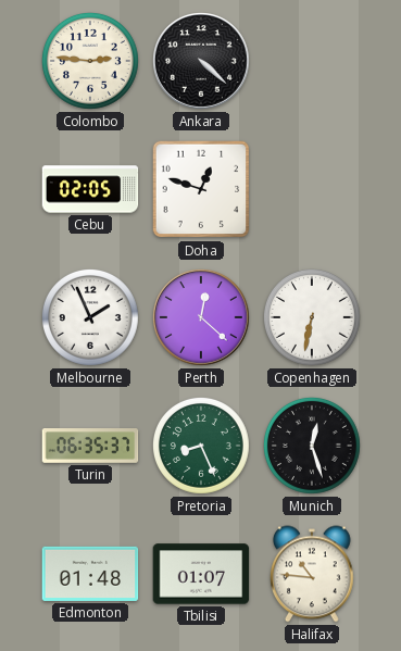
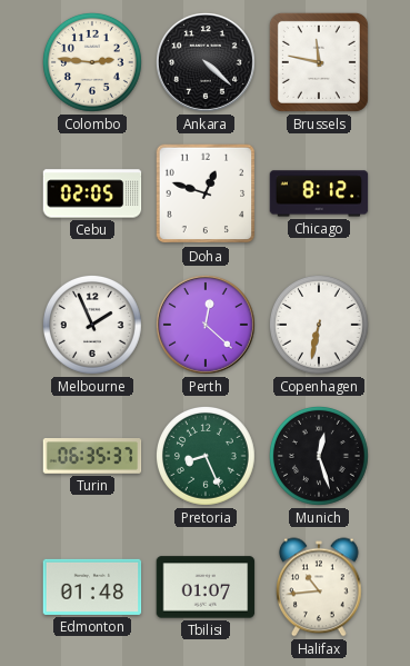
Brussels: none -> 11:47 (319, 62)
Chicago: none -> 8:12 (319, 193)
Halifax: 10:46 -> 10:44 (320, 587)
